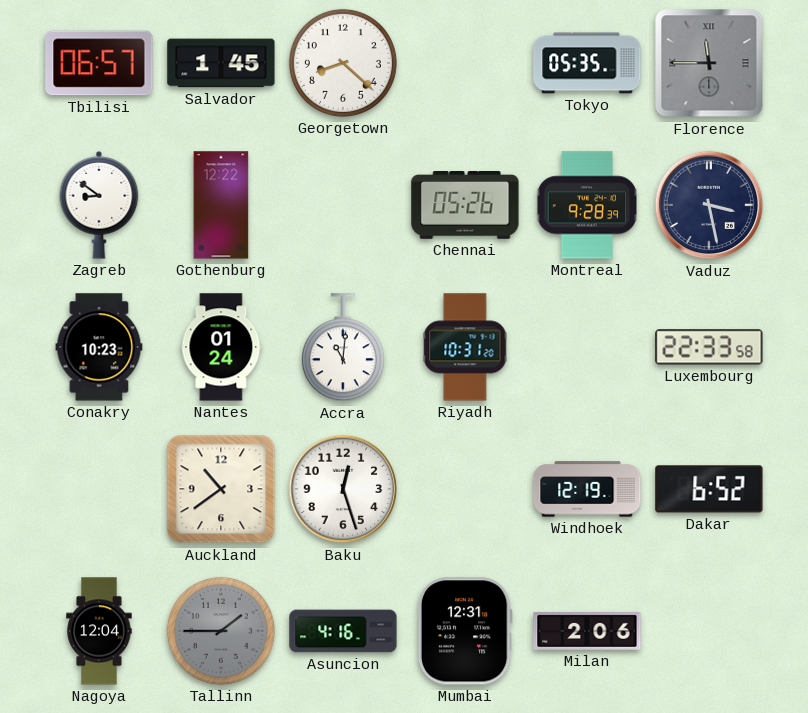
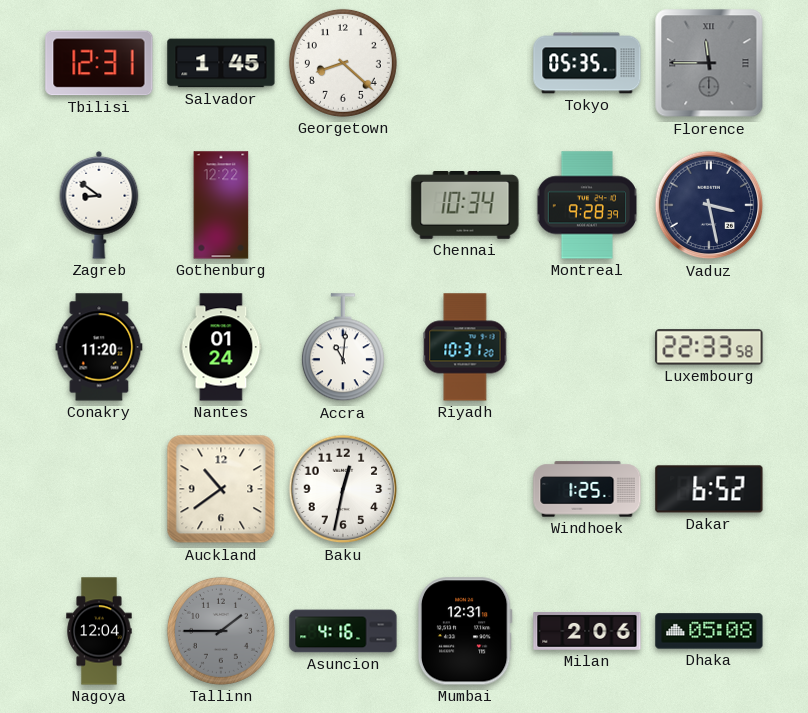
Tbilisi: 06:57 -> 12:31 (99, 63)
Chennai: 05:26 -> 10:34 (465, 206)
Conakry: 10:23 -> 11:20 (99, 347)
Baku: 12:27 -> 12:32 (343, 489)
Windhoek: 12:19 -> 1:25 (587, 489)
Dhaka: none -> 05:08 (709, 631)
